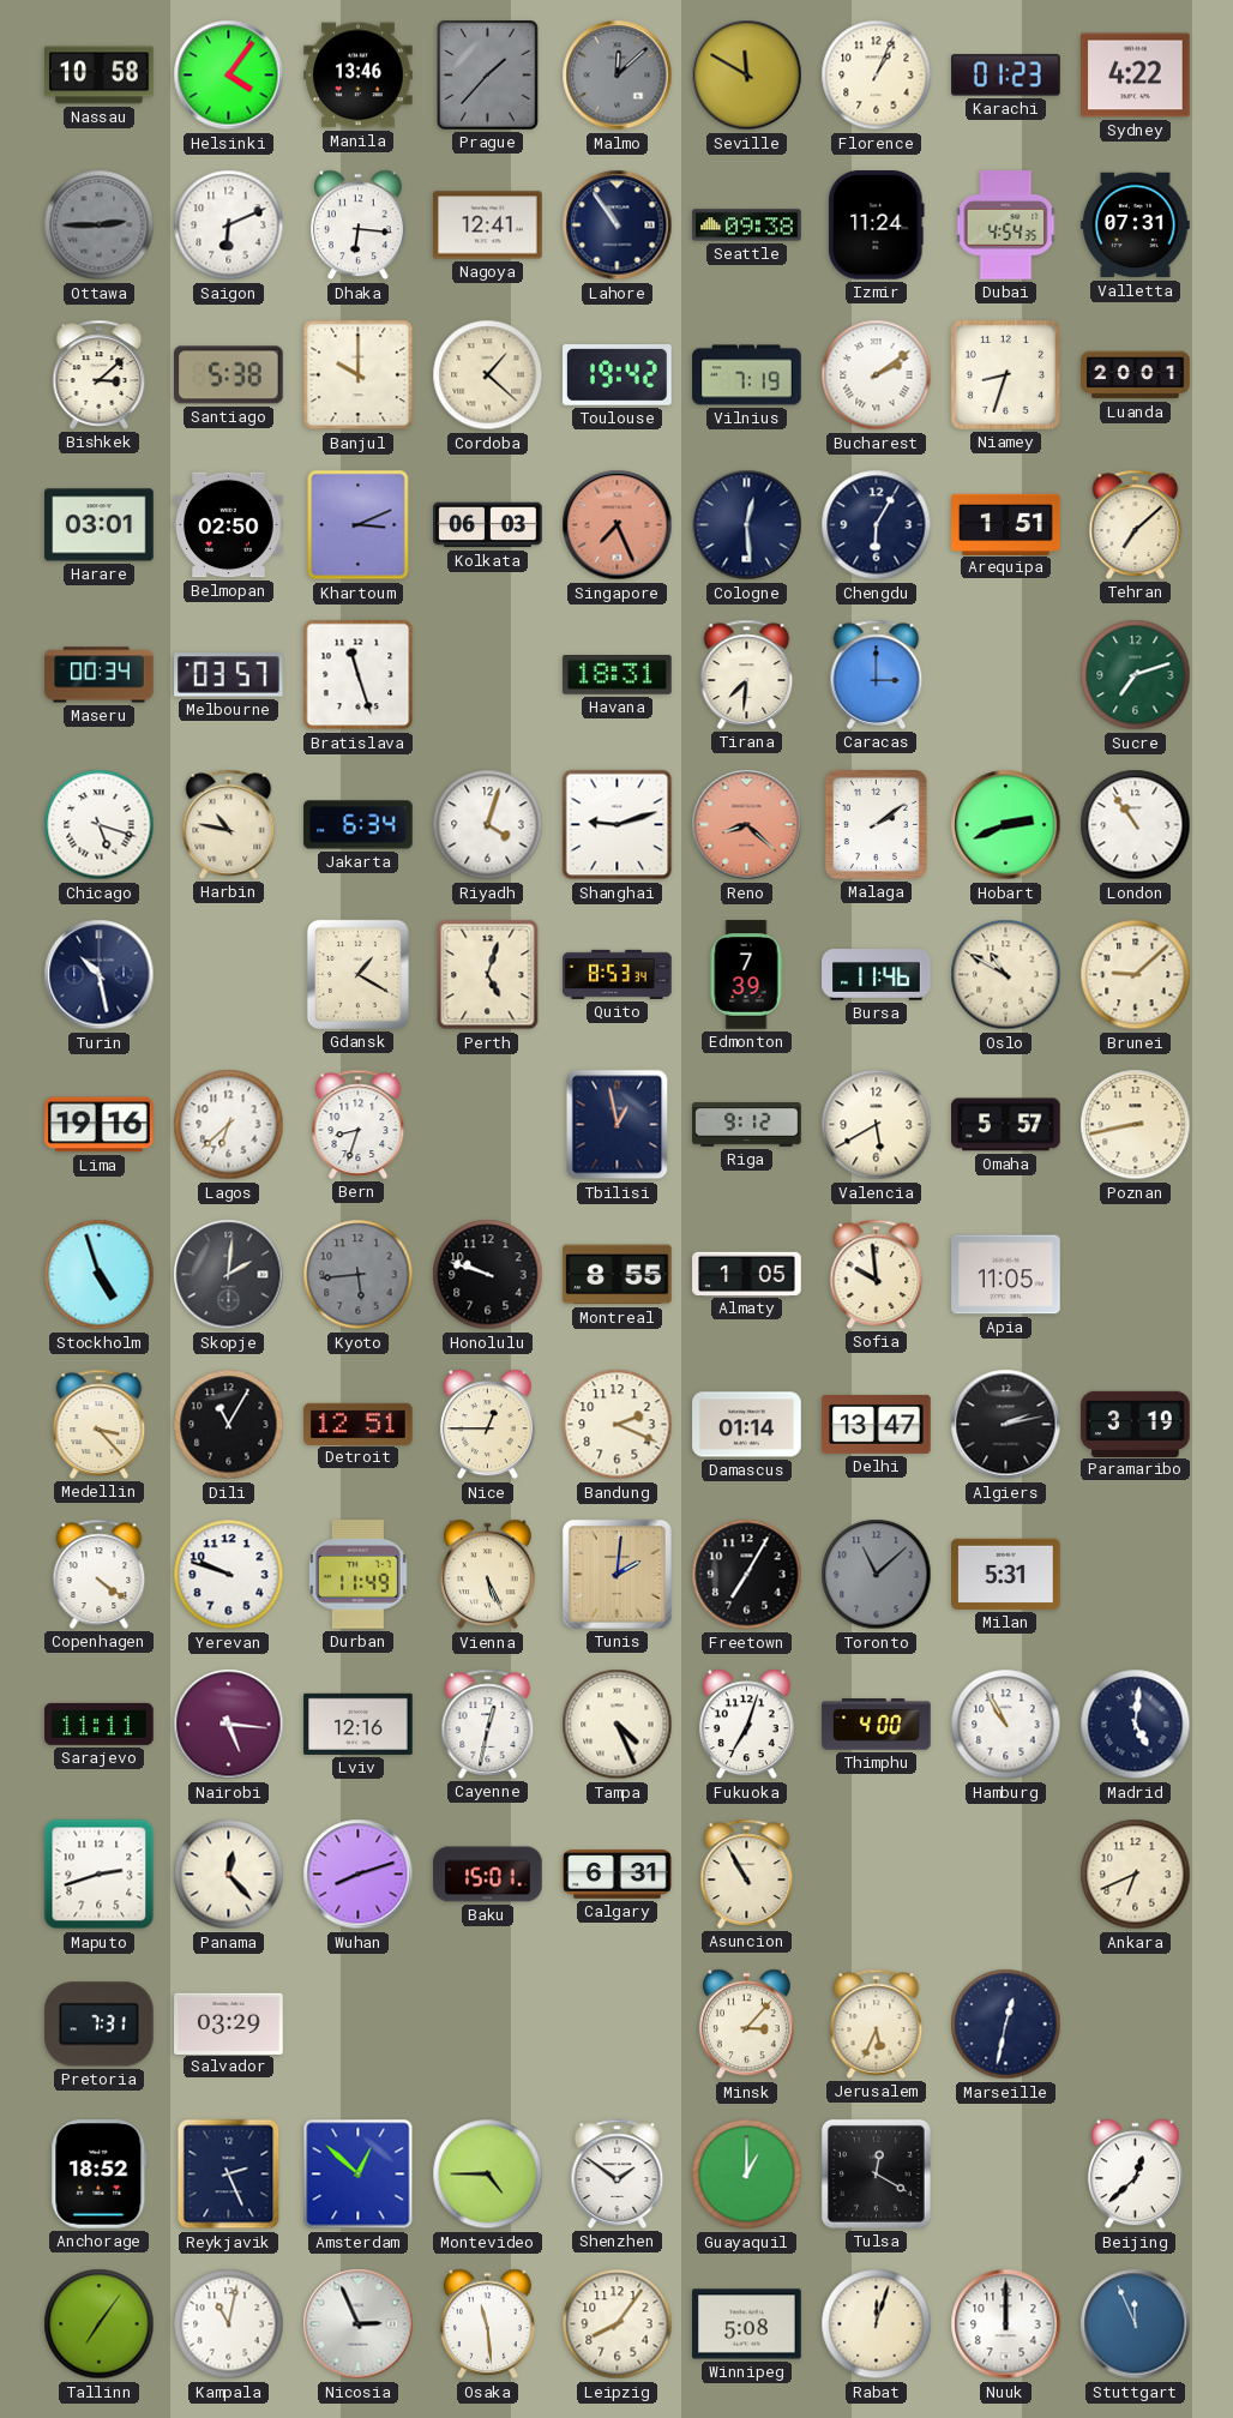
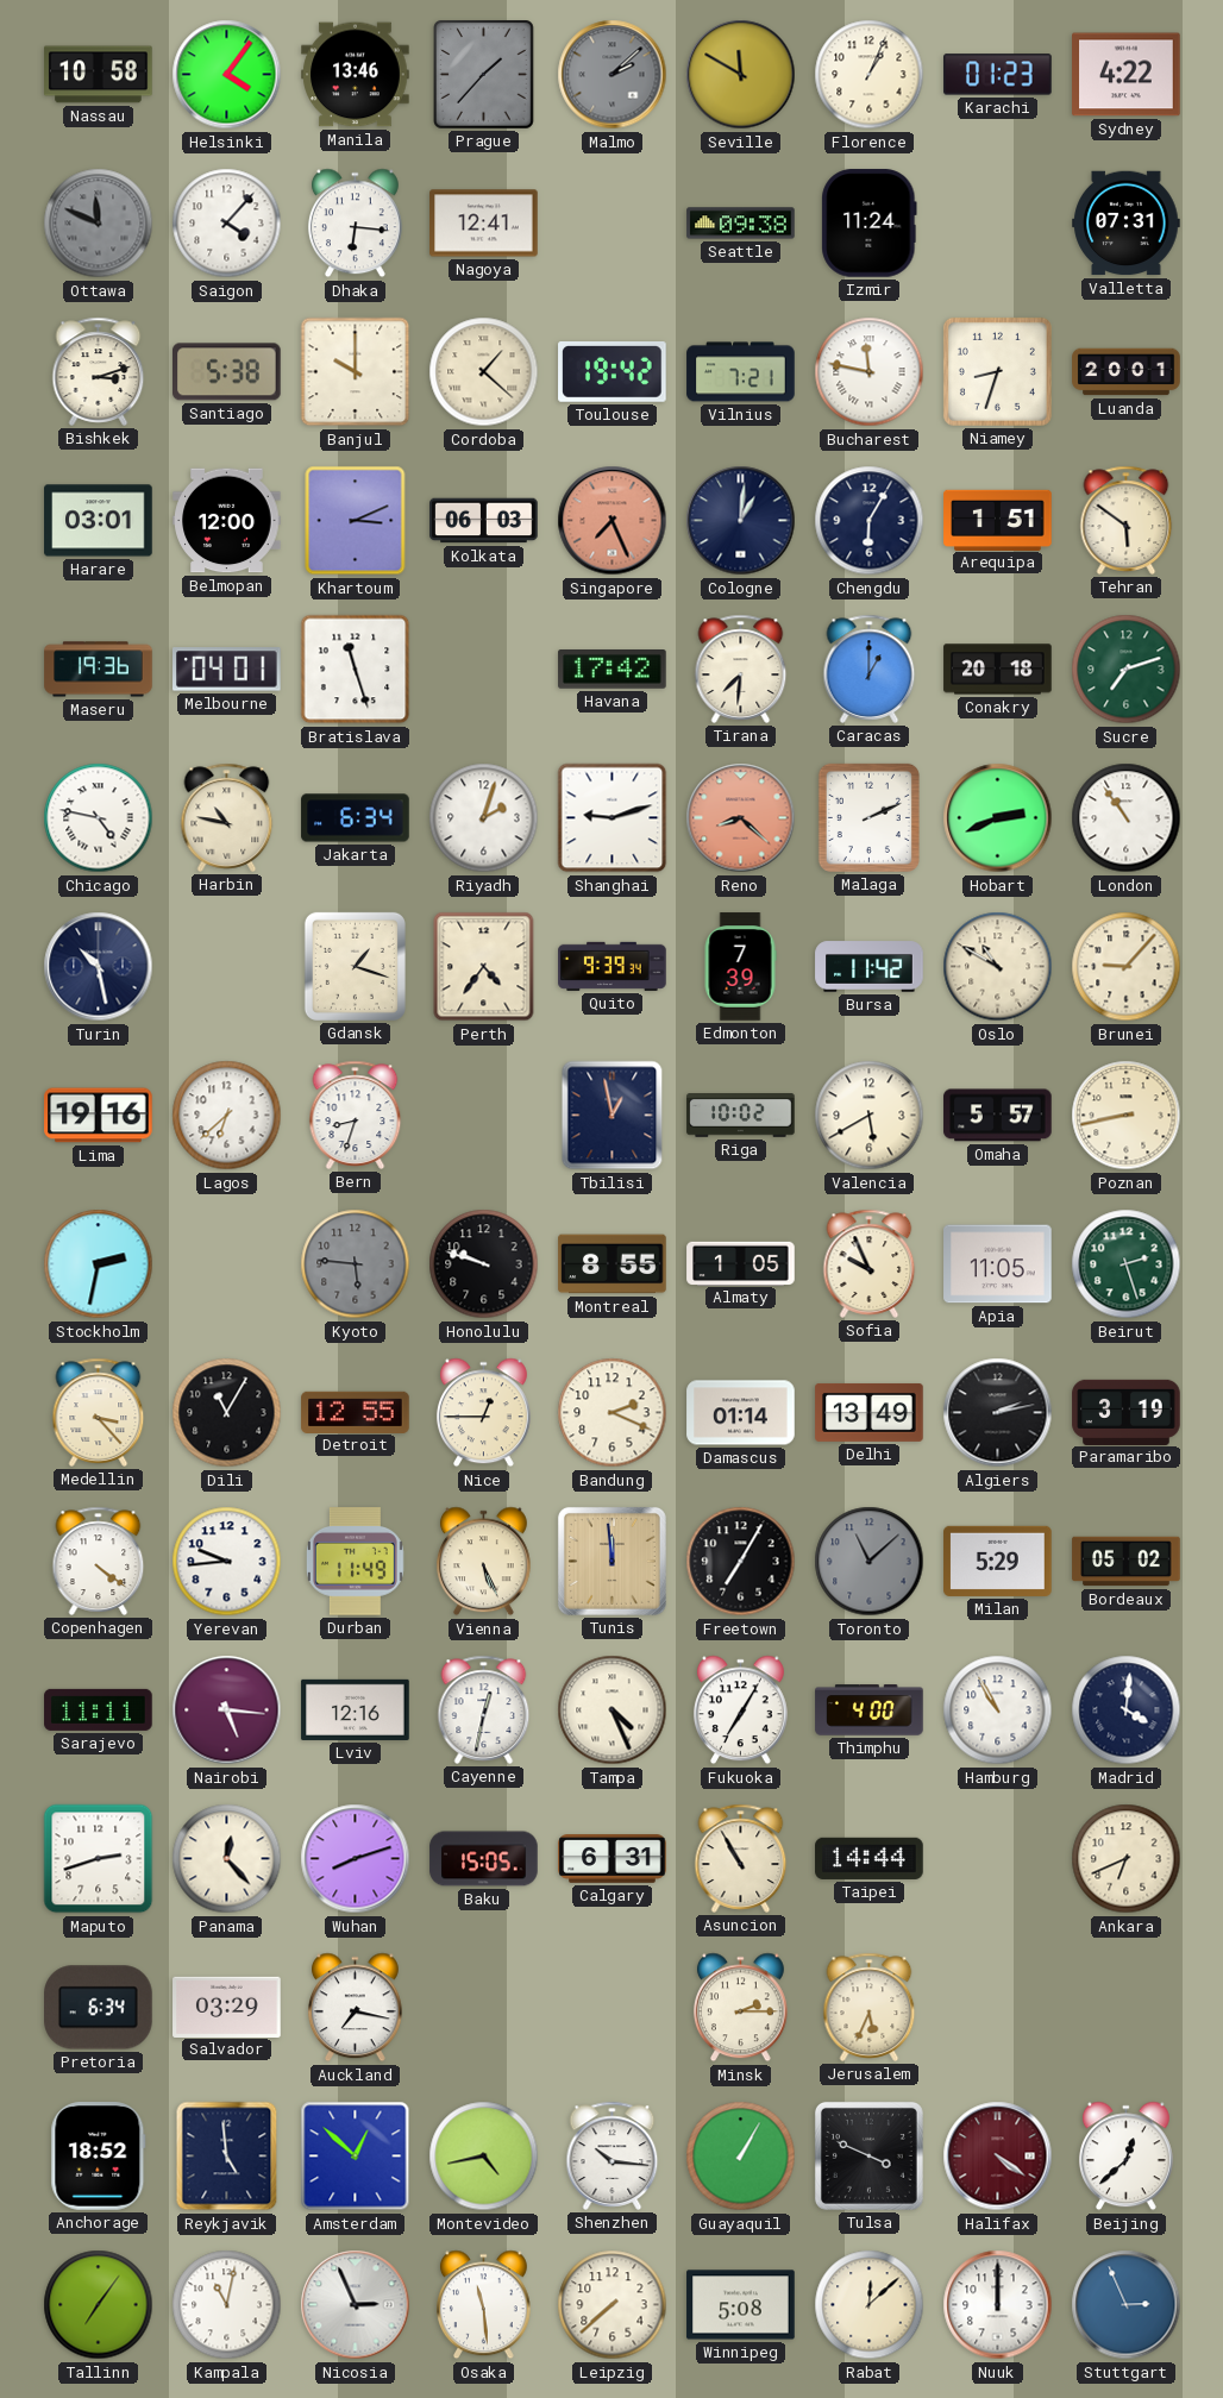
Malmo: 12:08 -> 2:08 (613, 75)
Ottawa: 2:45 -> 11:49 (99, 224)
Saigon: 6:11 -> 4:07 (227, 224)
Lahore: 10:54 -> none (618, 225)
Dubai: 4:54 -> none (1006, 225)
Bishkek: 3:08 -> 3:12 (99, 371)
Vilnius: 7:19 -> 7:21 (741, 372)
Bucharest: 2:09 -> 11:47 (870, 372)
Belmopan: 02:50 -> 12:00 (227, 521)
Cologne: 12:29 -> 1:01 (741, 521)
Tehran: 7:08 -> 5:51 (1127, 520)
Maseru: 00:34 -> 19:36 (99, 670)
Melbourne: 03:57 -> 04:01 (227, 670)
Havana: 18:31 -> 17:42 (613, 670)
Caracas: 3:00 -> 1:00 (870, 668)
Conakry: none -> 20:18 (998, 670)
Chicago: 5:18 -> 4:47 (99, 818)
Riyadh: 4:03 -> 2:03 (484, 818)
Malaga: 2:09 -> 2:11 (868, 817)
Gdansk: 1:20 -> 1:18 (355, 966)
Perth: 5:03 -> 4:36 (484, 967)
Quito: 8:53 -> 9:39 (613, 966)
Bursa: 11:46 -> 11:42 (870, 967)
Brunei: 9:08 -> 9:07 (1127, 967)
Riga: 9:12 -> 10:02 (741, 1116)
Stockholm: 4:57 -> 2:32 (99, 1264)
Skopje: 2:01 -> none (229, 1275)
Kyoto: 5:44 -> 5:46 (356, 1264)
Sofia: 9:59 -> 9:56 (870, 1263)
Beirut: none -> 2:27 (1127, 1264)
Detroit: 12:51 -> 12:55 (356, 1412)
Delhi: 13:47 -> 13:49 (870, 1412)
Yerevan: 9:48 -> 9:44 (227, 1562)
Tunis: 2:01 -> 11:59 (611, 1561)
Milan: 5:31 -> 5:29 (998, 1561)
Bordeaux: none -> 05:02 (1127, 1562)
Fukuoka: 7:03 -> 7:05 (740, 1710)
Madrid: 5:01 -> 4:01 (1127, 1710)
Baku: 15:01 -> 15:05 (484, 1859)
Taipei: none -> 14:44 (870, 1858)
Pretoria: 7:31 -> 6:34 (99, 2008)
Auckland: none -> 7:17 (355, 2008)
Minsk: 3:07 -> 2:15 (740, 2008)
Marseille: 12:32 -> none (1006, 2025)
Reykjavik: 2:26 -> 4:59 (227, 2157)
Montevideo: 4:45 -> 4:43 (484, 2157)
Shenzhen: 1:51 -> 10:16 (613, 2155)
Guayaquil: 1:00 -> 1:05 (741, 2157)
Tulsa: 12:20 -> 3:49 (868, 2155)
Halifax: none -> 4:21 (998, 2157)
Leipzig: 8:06 -> 7:38 (613, 2305)
Rabat: 12:03 -> 12:08 (870, 2305)
Stuttgart: 11:56 -> 2:56 (1127, 2305)
